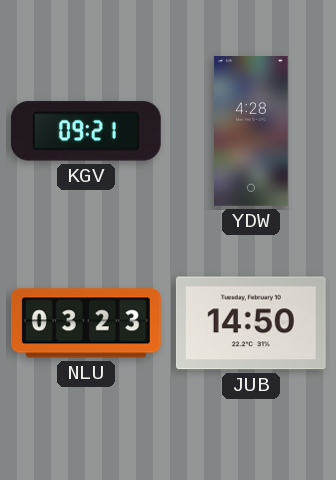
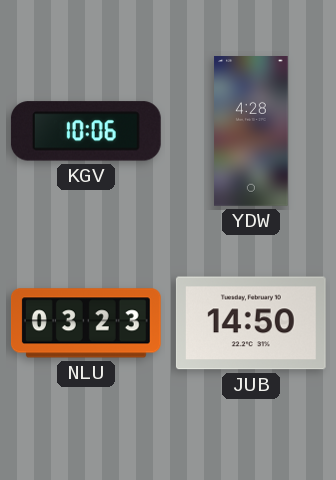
KGV: 09:21 -> 10:06 (86, 131)
